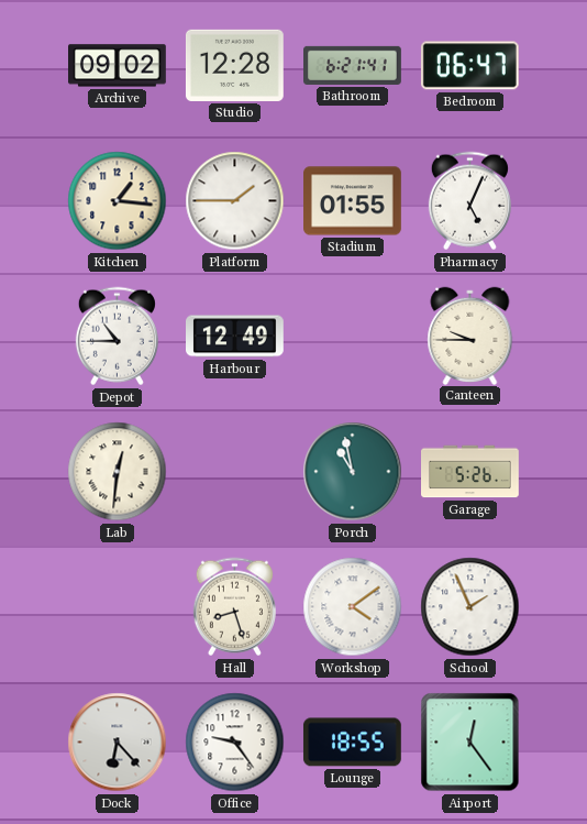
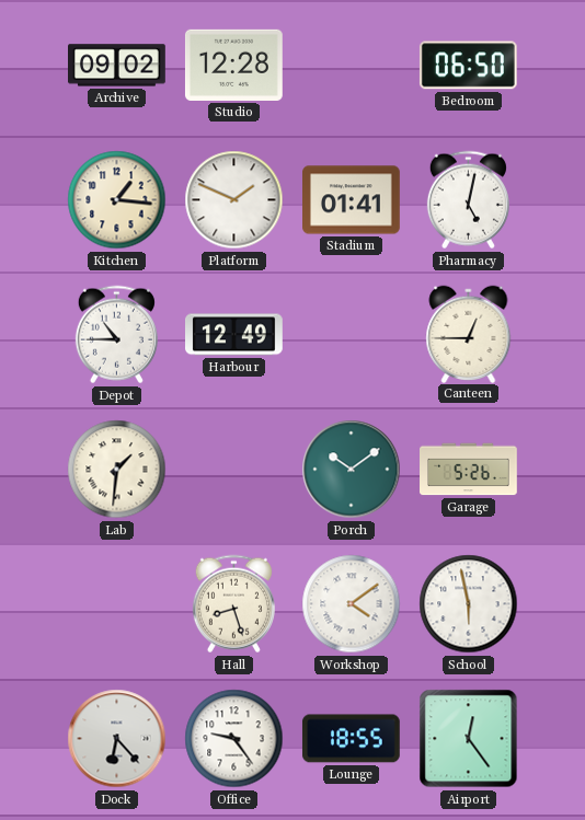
Bathroom: 6:21 -> none (353, 65)
Bedroom: 06:47 -> 06:50 (468, 66)
Platform: 1:45 -> 1:49 (234, 200)
Stadium: 01:55 -> 01:41 (352, 200)
Pharmacy: 5:04 -> 5:02 (468, 200)
Canteen: 9:45 -> 12:45 (469, 334)
Lab: 12:31 -> 1:31 (117, 470)
Porch: 10:58 -> 10:09 (352, 470)
School: 1:56 -> 5:58 (469, 604)
